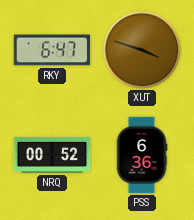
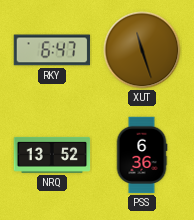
XUT: 3:48 -> 11:27 (142, 50)
NRQ: 00:52 -> 13:52 (52, 155)
